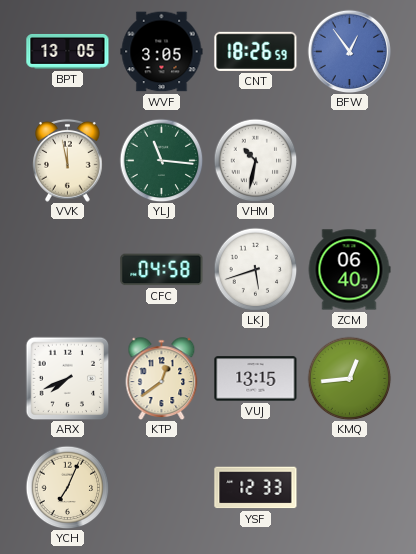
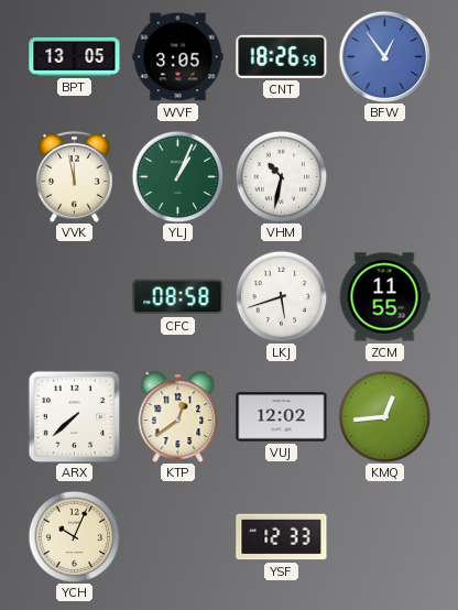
YLJ: 11:16 -> 1:04 (177, 176)
CFC: 04:58 -> 08:58 (178, 297)
ZCM: 06:40 -> 11:55 (384, 297)
ARX: 7:41 -> 7:38 (74, 416)
VUJ: 13:15 -> 12:02 (282, 417)
YCH: 7:04 -> 10:04 (74, 536)
